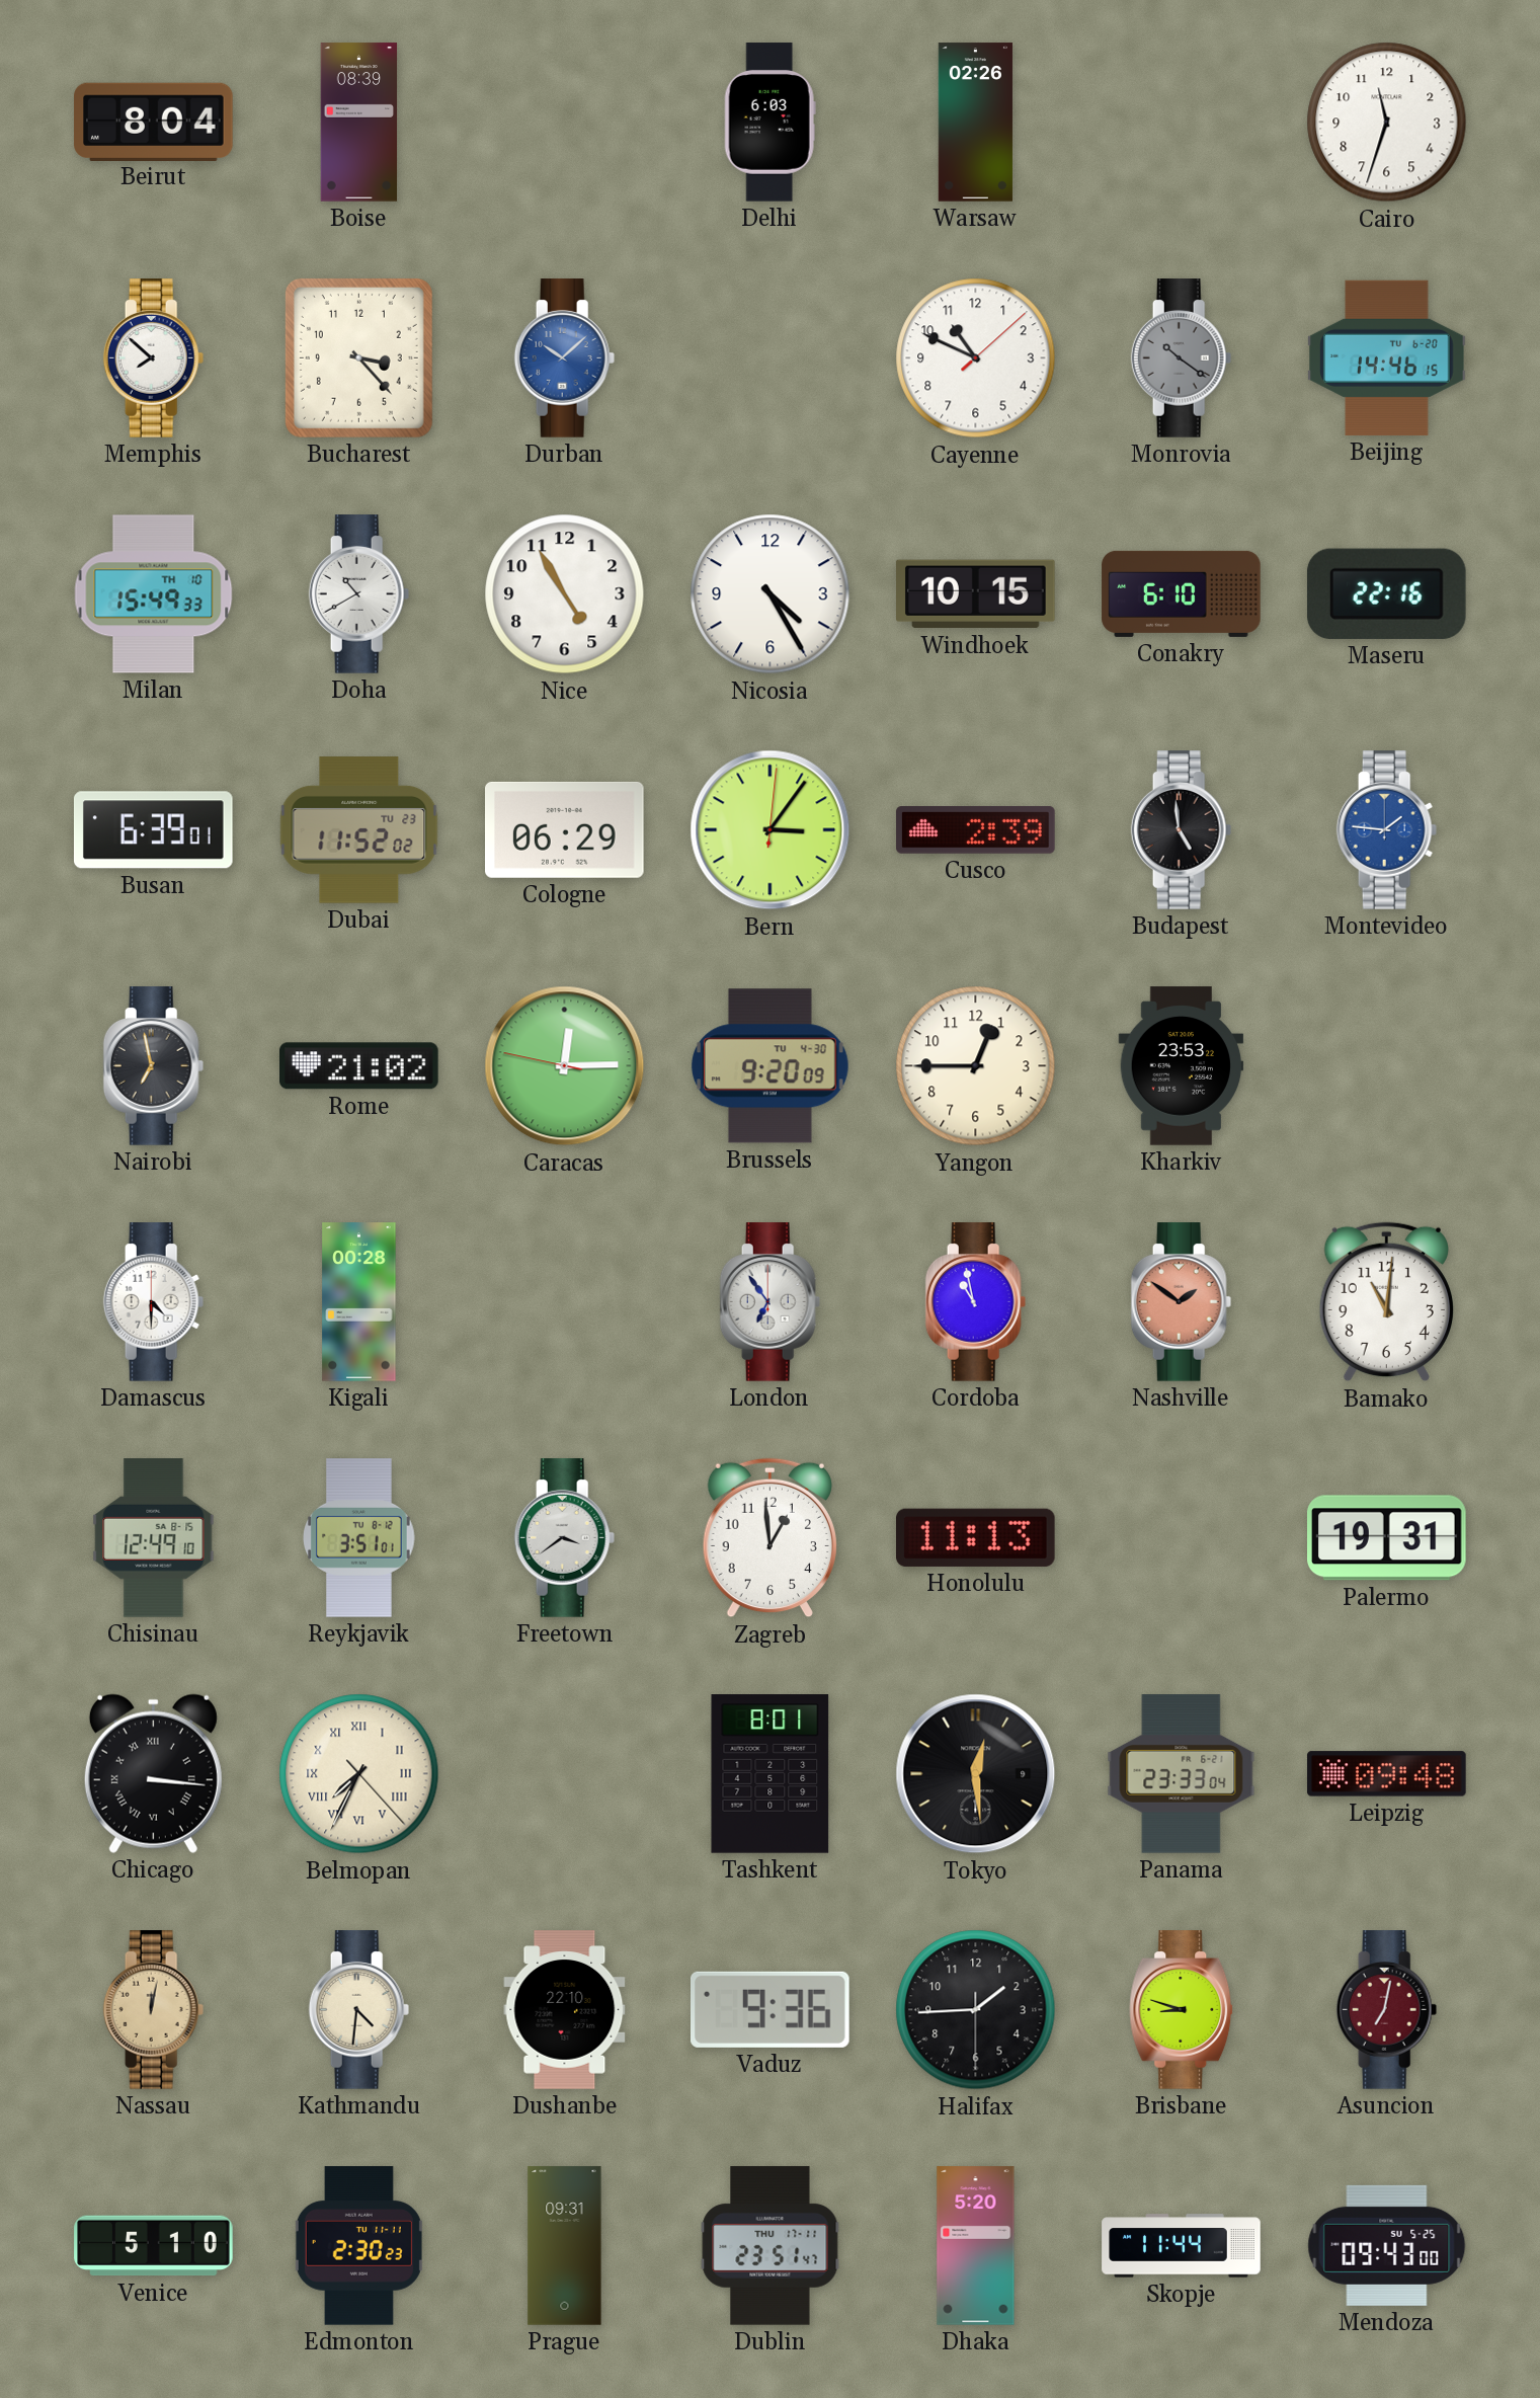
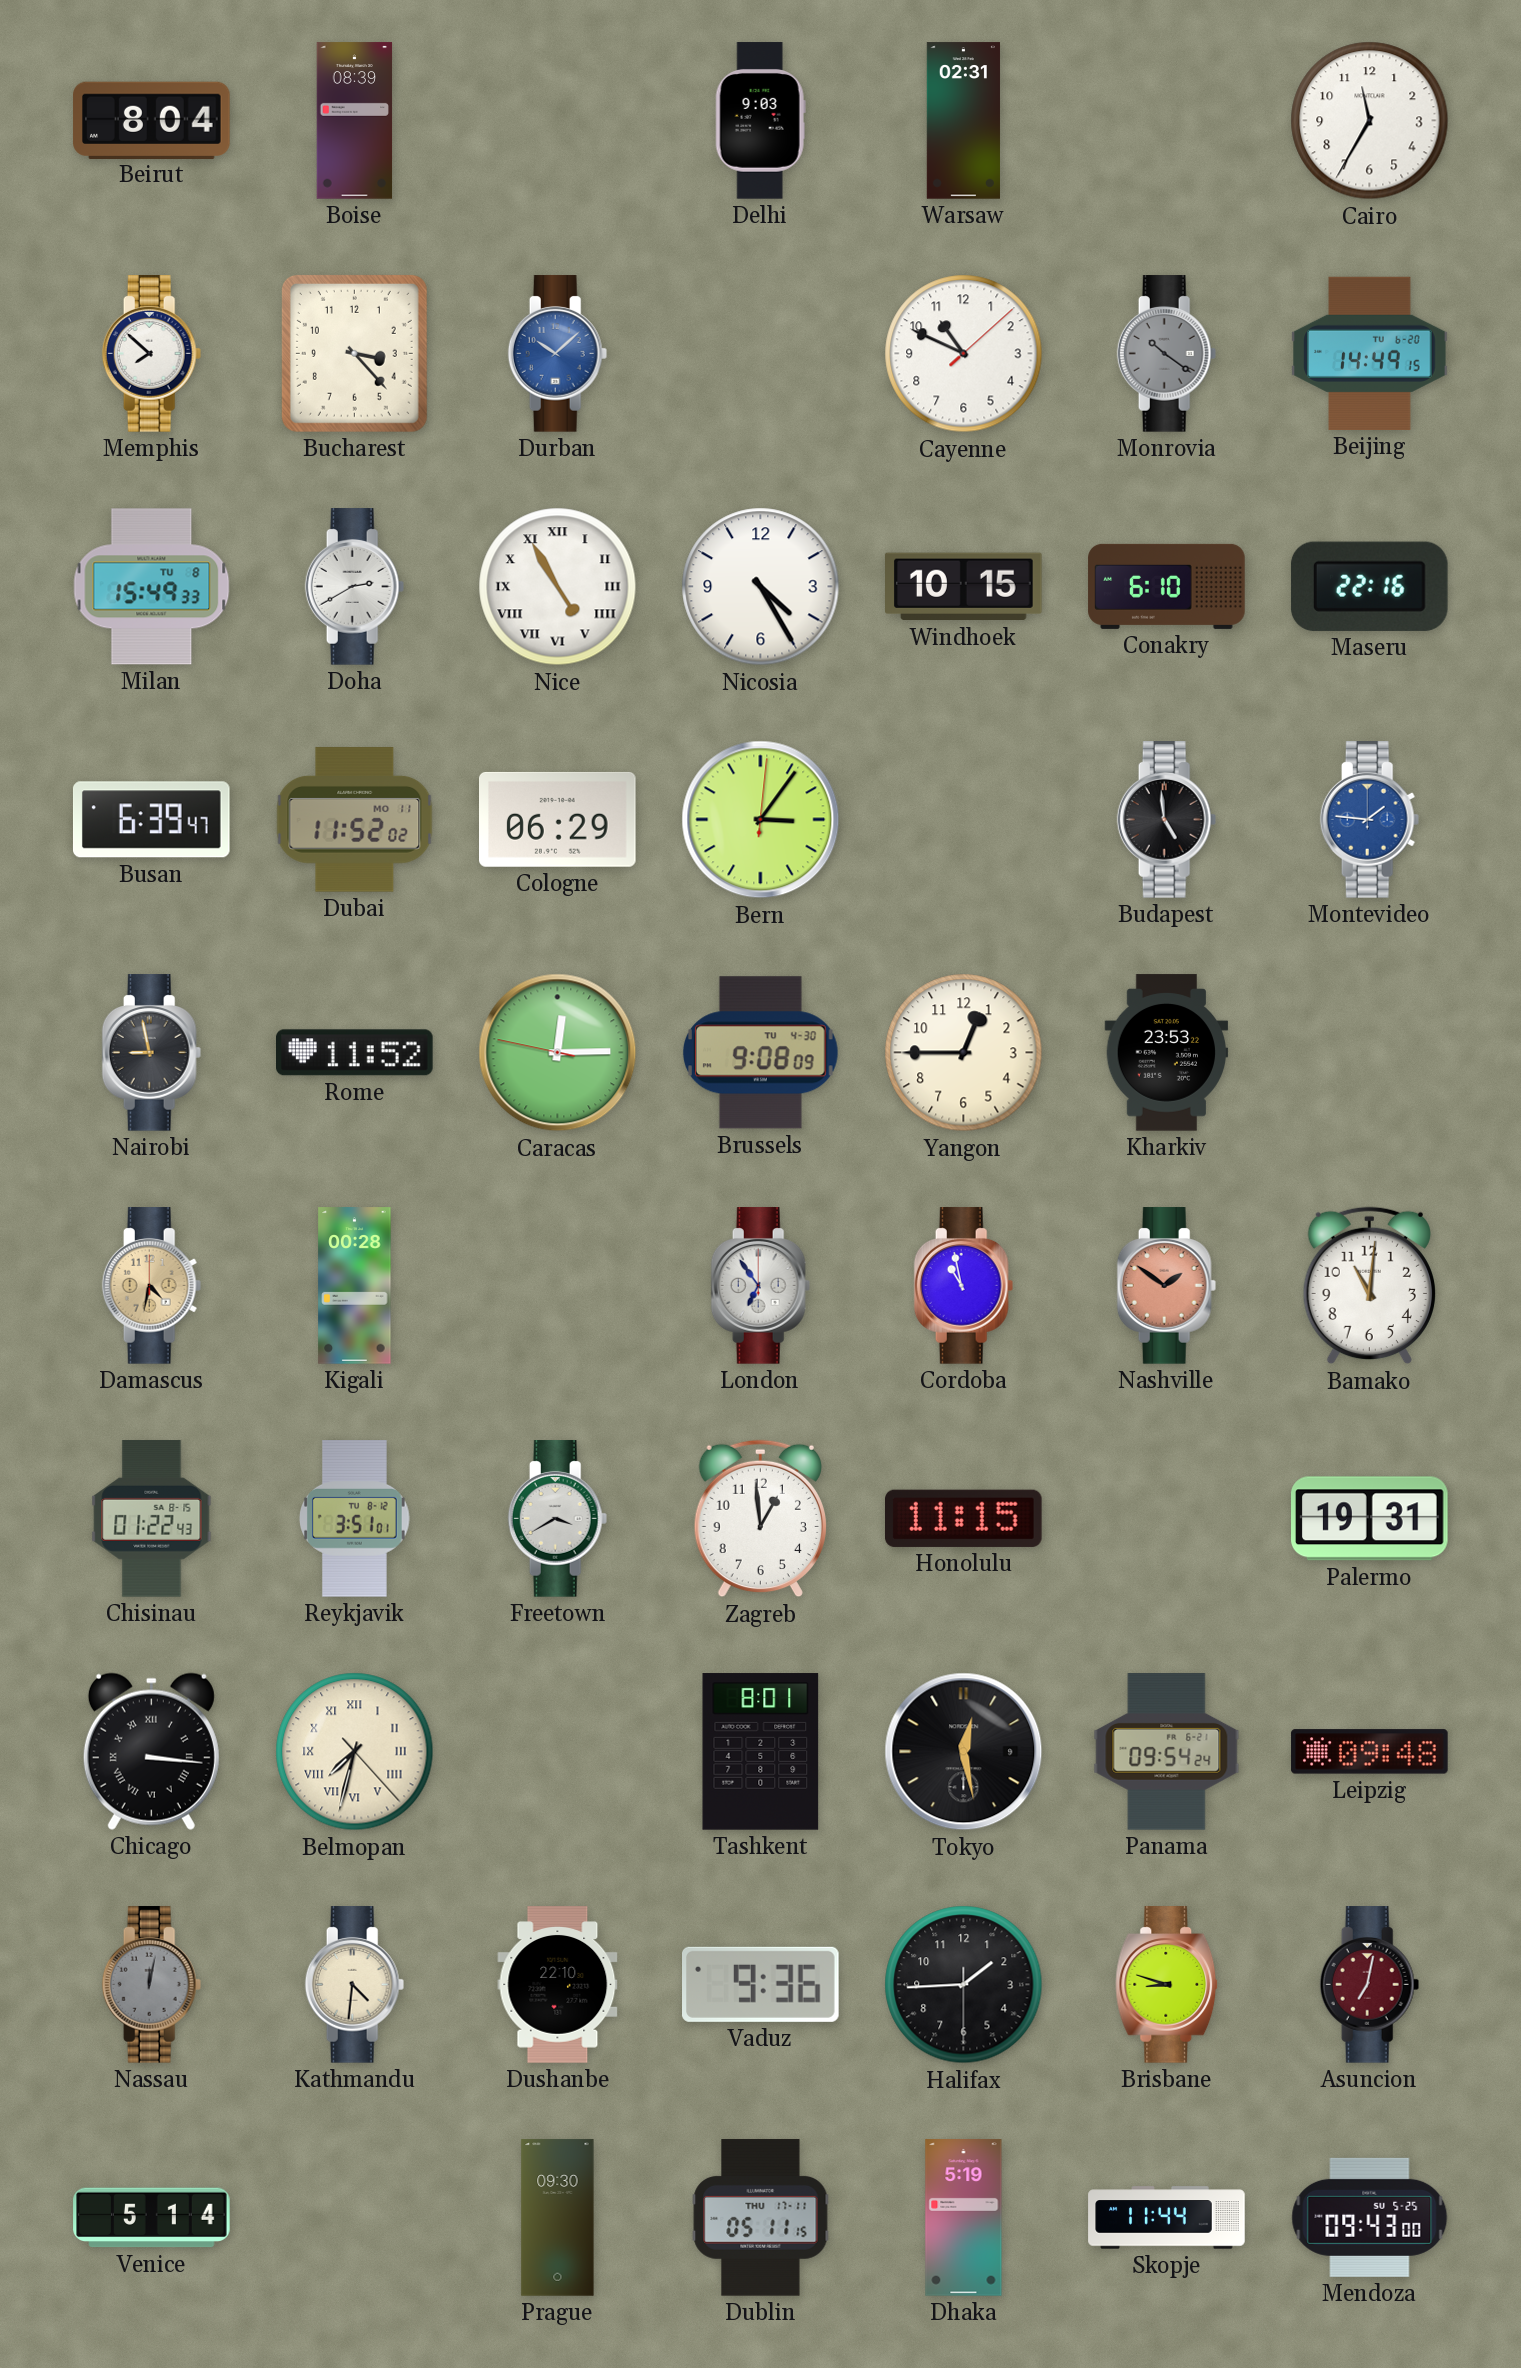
Delhi: 6:03 -> 9:03 (760, 121)
Warsaw: 02:26 -> 02:31 (963, 121)
Cairo: 11:33 -> 11:35 (1370, 121)
Beijing: 14:46 -> 14:49 (1370, 353)
Milan date: TH 10 -> TU 8 (152, 587)
Doha: 10:40 -> 2:40 (355, 587)
Nice numerals: Arabic -> Roman (558, 587)
Busan: 6:39:01 -> 6:39:47 (152, 820)
Dubai date: TU 23 -> MO 11 (355, 820)
Cusco: 2:39 -> none (976, 830)
Nairobi: 6:58 -> 8:58 (152, 1053)
Rome: 21:02 -> 11:52 (355, 1053)
Brussels: 9:20 -> 9:08 (760, 1053)
Damascus: 4:30 -> 4:32 (152, 1286)
Damascus dial: white -> champagne (152, 1286)
Chisinau: 12:49 -> 01:22 (152, 1519)
Freetown: 3:39 -> 3:40 (558, 1519)
Honolulu: 11:13 -> 11:15 (964, 1518)
Belmopan: 7:34 -> 7:32 (355, 1752)
Tokyo: 12:29 -> 12:28 (964, 1752)
Panama: 23:33 -> 09:54 (1167, 1752)
Nassau dial: champagne -> grey (152, 1985)
Venice: 5:10 -> 5:14 (152, 2218)
Edmonton: 2:30 -> none (358, 2246)
Prague: 09:31 -> 09:30 (558, 2218)
Dublin: 23:51 -> 05:11 (761, 2218)
Dhaka: 5:20 -> 5:19 (964, 2218)
